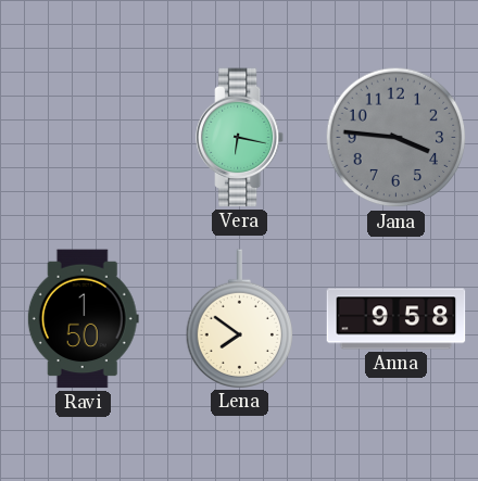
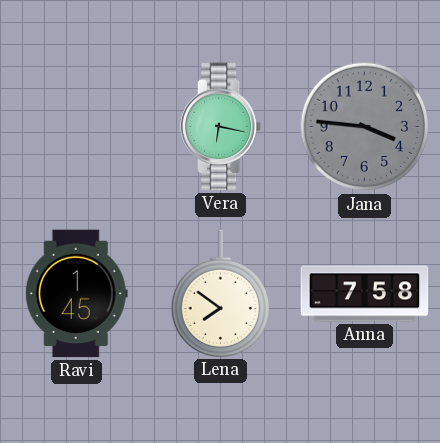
Ravi: 1:50 -> 1:45 (76, 294)
Anna: 9:58 -> 7:58 (365, 294)
